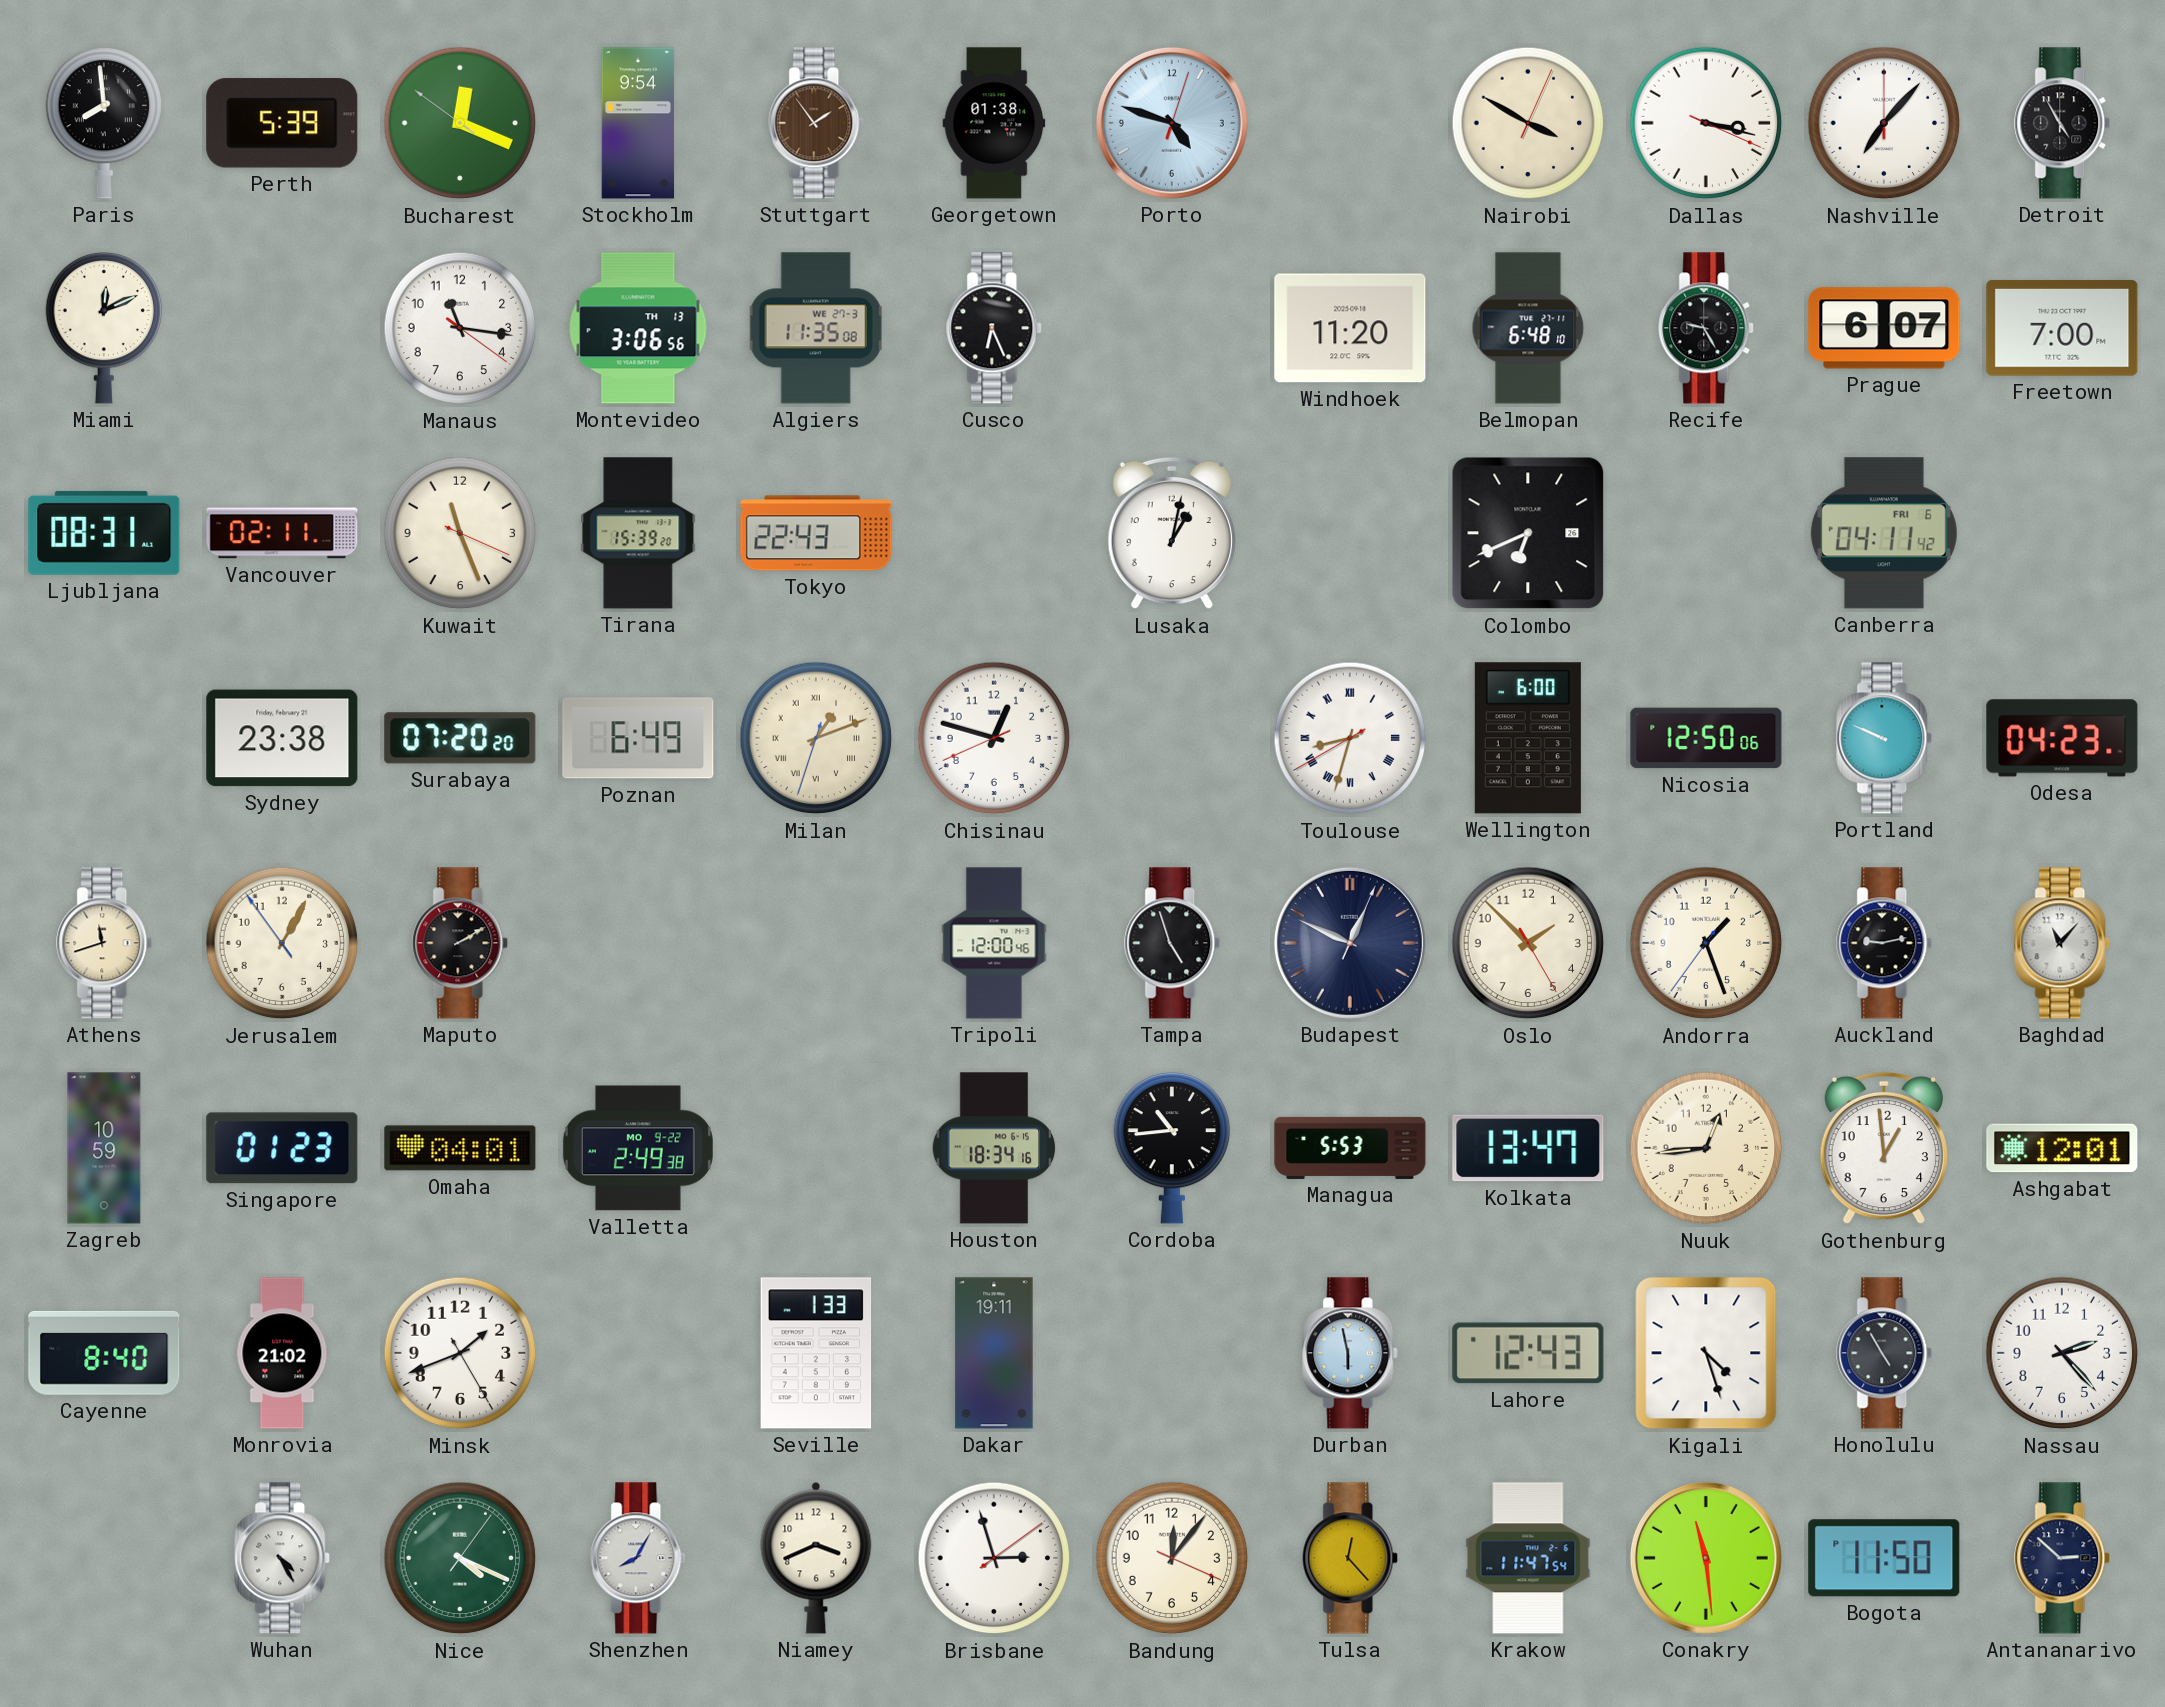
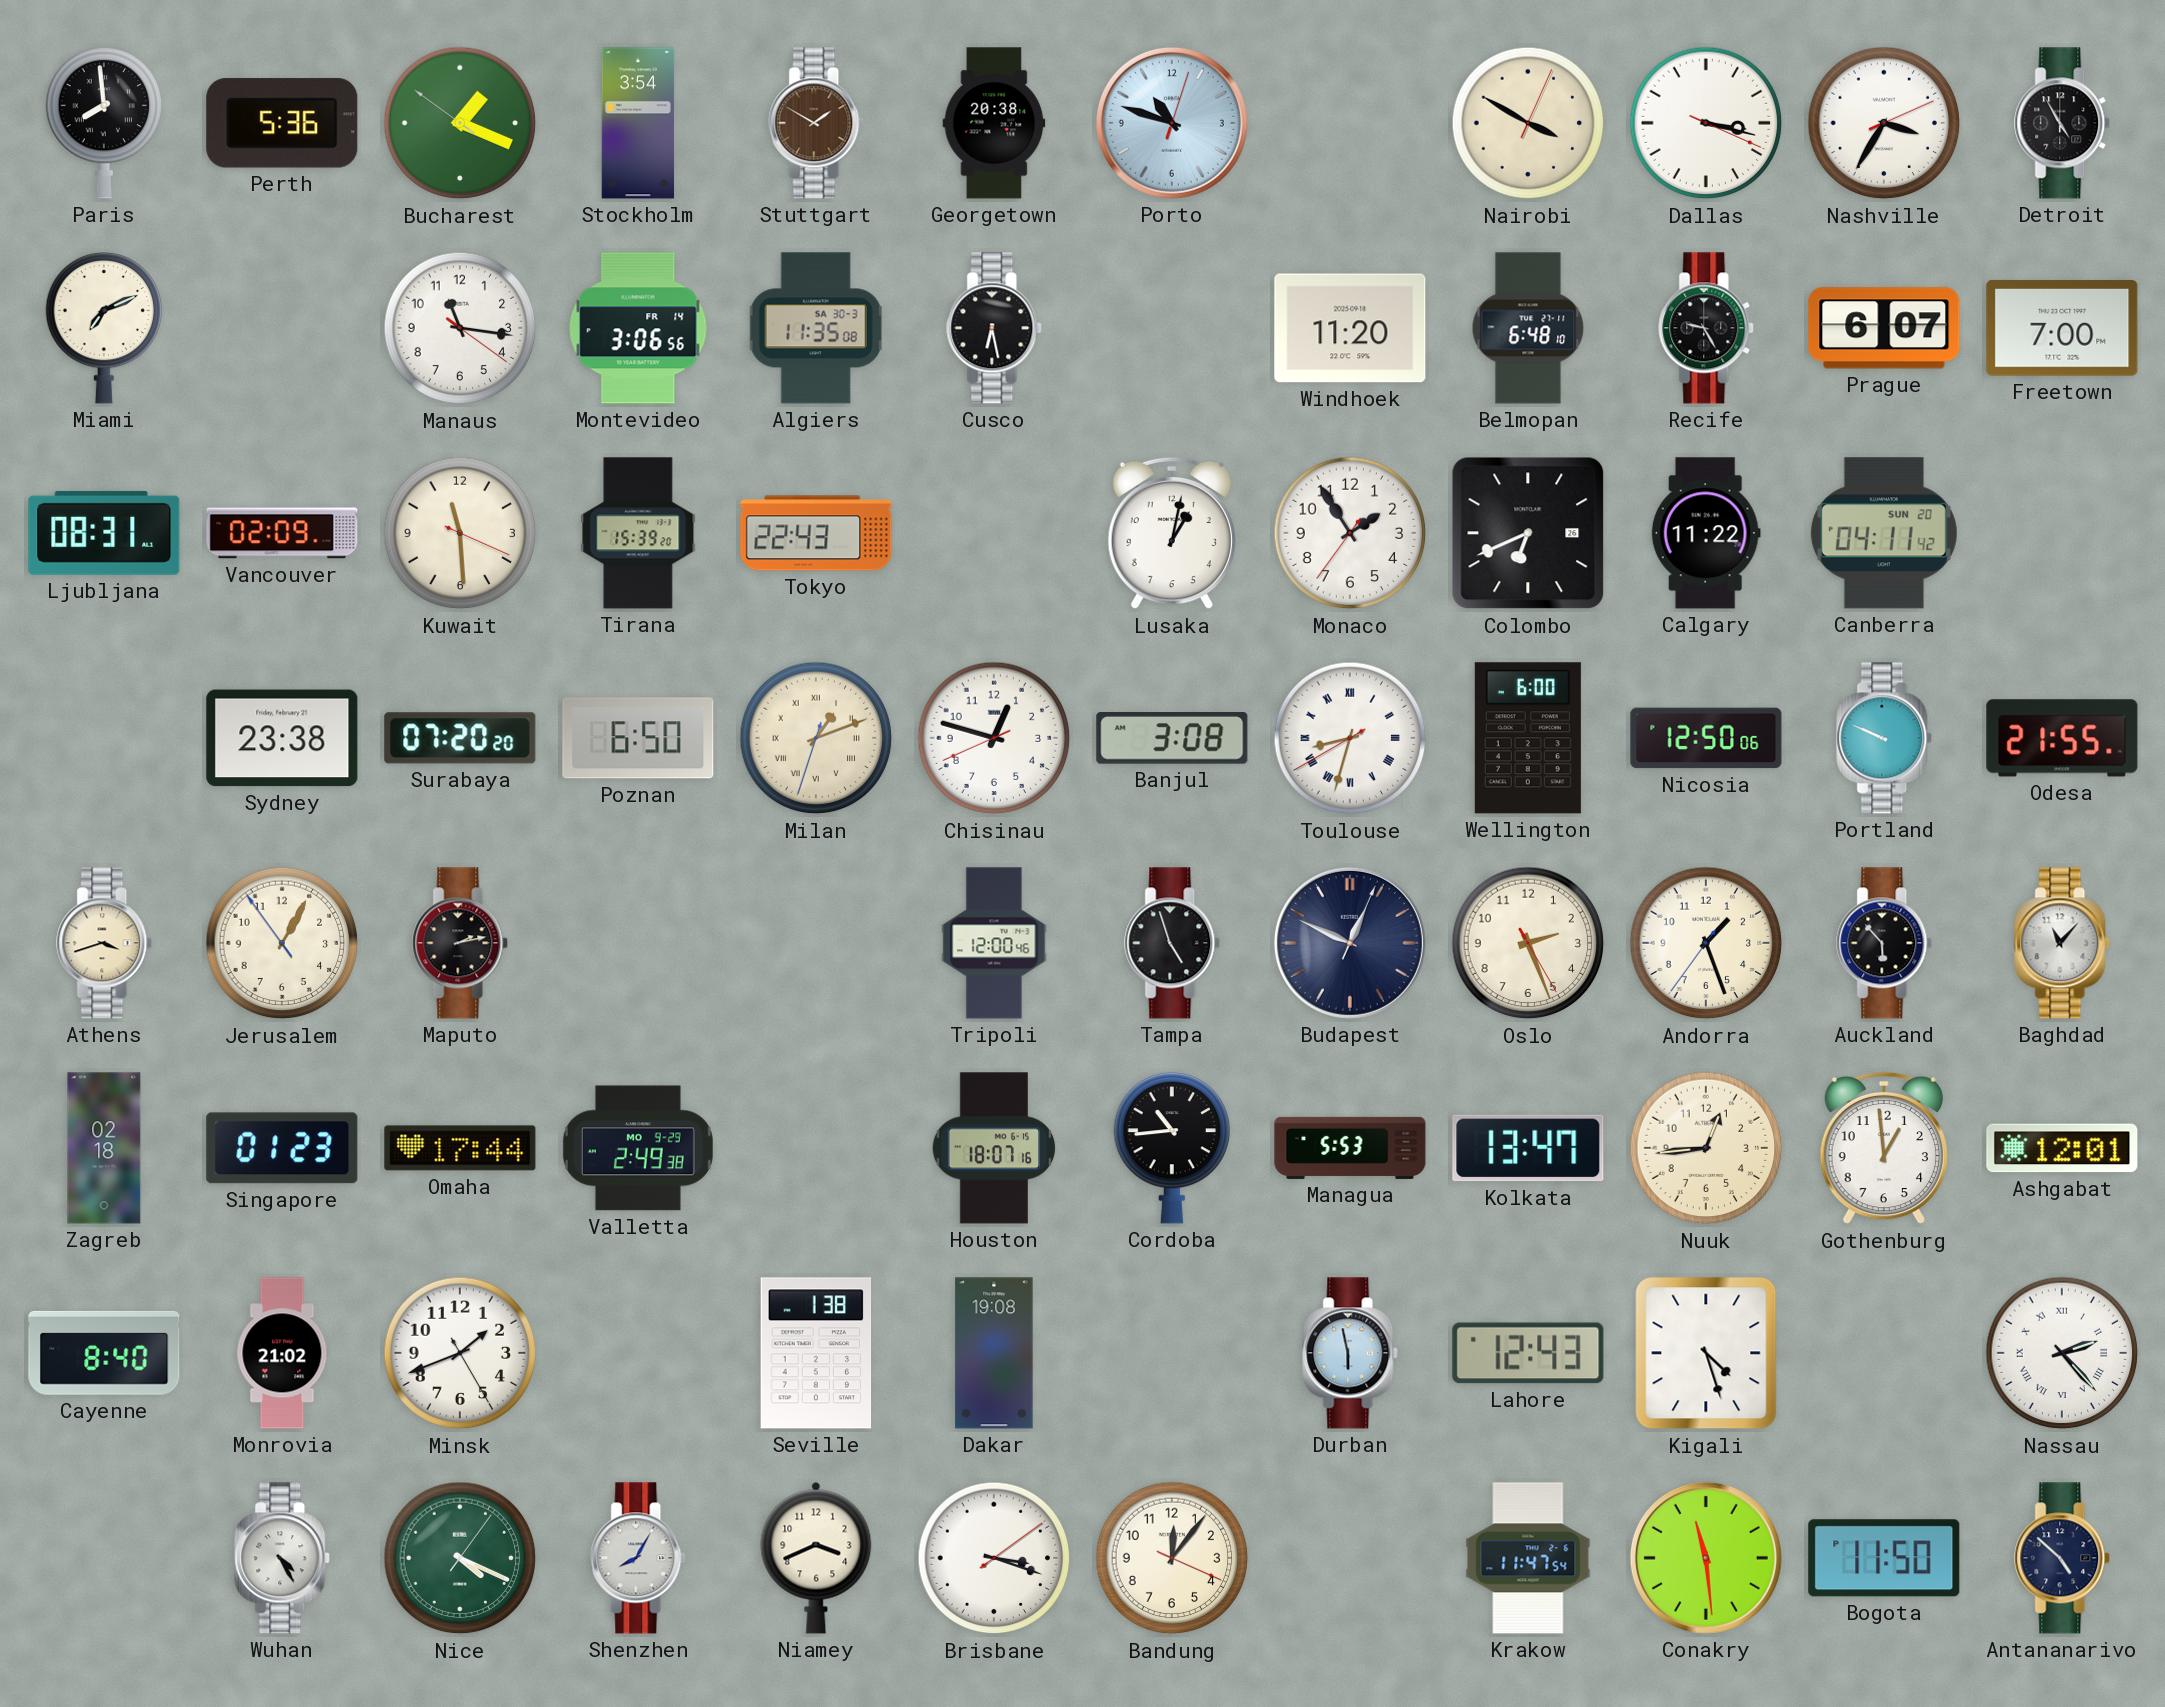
Perth: 5:39 -> 5:36 (282, 123)
Bucharest: 12:18 -> 1:18 (460, 123)
Stockholm: 9:54 -> 3:54 (638, 123)
Stuttgart: 1:54 -> 1:50 (817, 123)
Georgetown: 01:38 -> 20:38 (994, 123)
Porto: 4:48 -> 10:48 (1172, 123)
Nashville: 7:07 -> 3:35 (1884, 123)
Miami: 12:11 -> 7:11 (104, 328)
Montevideo date: TH 13 -> FR 14 (638, 328)
Algiers date: WE 27-3 -> SA 30-3 (816, 328)
Cusco: 6:26 -> 6:28 (995, 328)
Vancouver: 02:11 -> 02:09 (282, 533)
Kuwait: 11:26 -> 11:29 (460, 533)
Monaco: none -> 1:54 (1350, 533)
Calgary: none -> 11:22 (1706, 533)
Canberra date: FRI 6 -> SUN 20 (1884, 533)
Poznan: 6:49 -> 6:50 (638, 738)
Banjul: none -> 3:08 (1172, 739)
Odesa: 04:23 -> 21:55 (2062, 738)
Athens: 11:42 -> 3:42 (105, 943)
Maputo: 2:10 -> 2:13 (461, 943)
Oslo: 1:52 -> 2:26 (1528, 943)
Auckland: 9:13 -> 5:53 (1885, 943)
Zagreb: 10:59 -> 02:18 (104, 1148)
Omaha: 04:01 -> 17:44 (460, 1148)
Valletta date: MO 9-22 -> MO 9-29 (638, 1148)
Houston: 18:34 -> 18:07 (994, 1148)
Seville: 1:33 -> 1:38 (816, 1353)
Dakar: 19:11 -> 19:08 (994, 1353)
Honolulu: 4:55 -> none (1885, 1353)
Nassau numerals: Arabic -> Roman (2062, 1353)
Brisbane: 2:57 -> 3:18 (994, 1558)
Tulsa: 12:23 -> none (1351, 1558)
Antananarivo: 2:52 -> 4:52 (2063, 1558)
